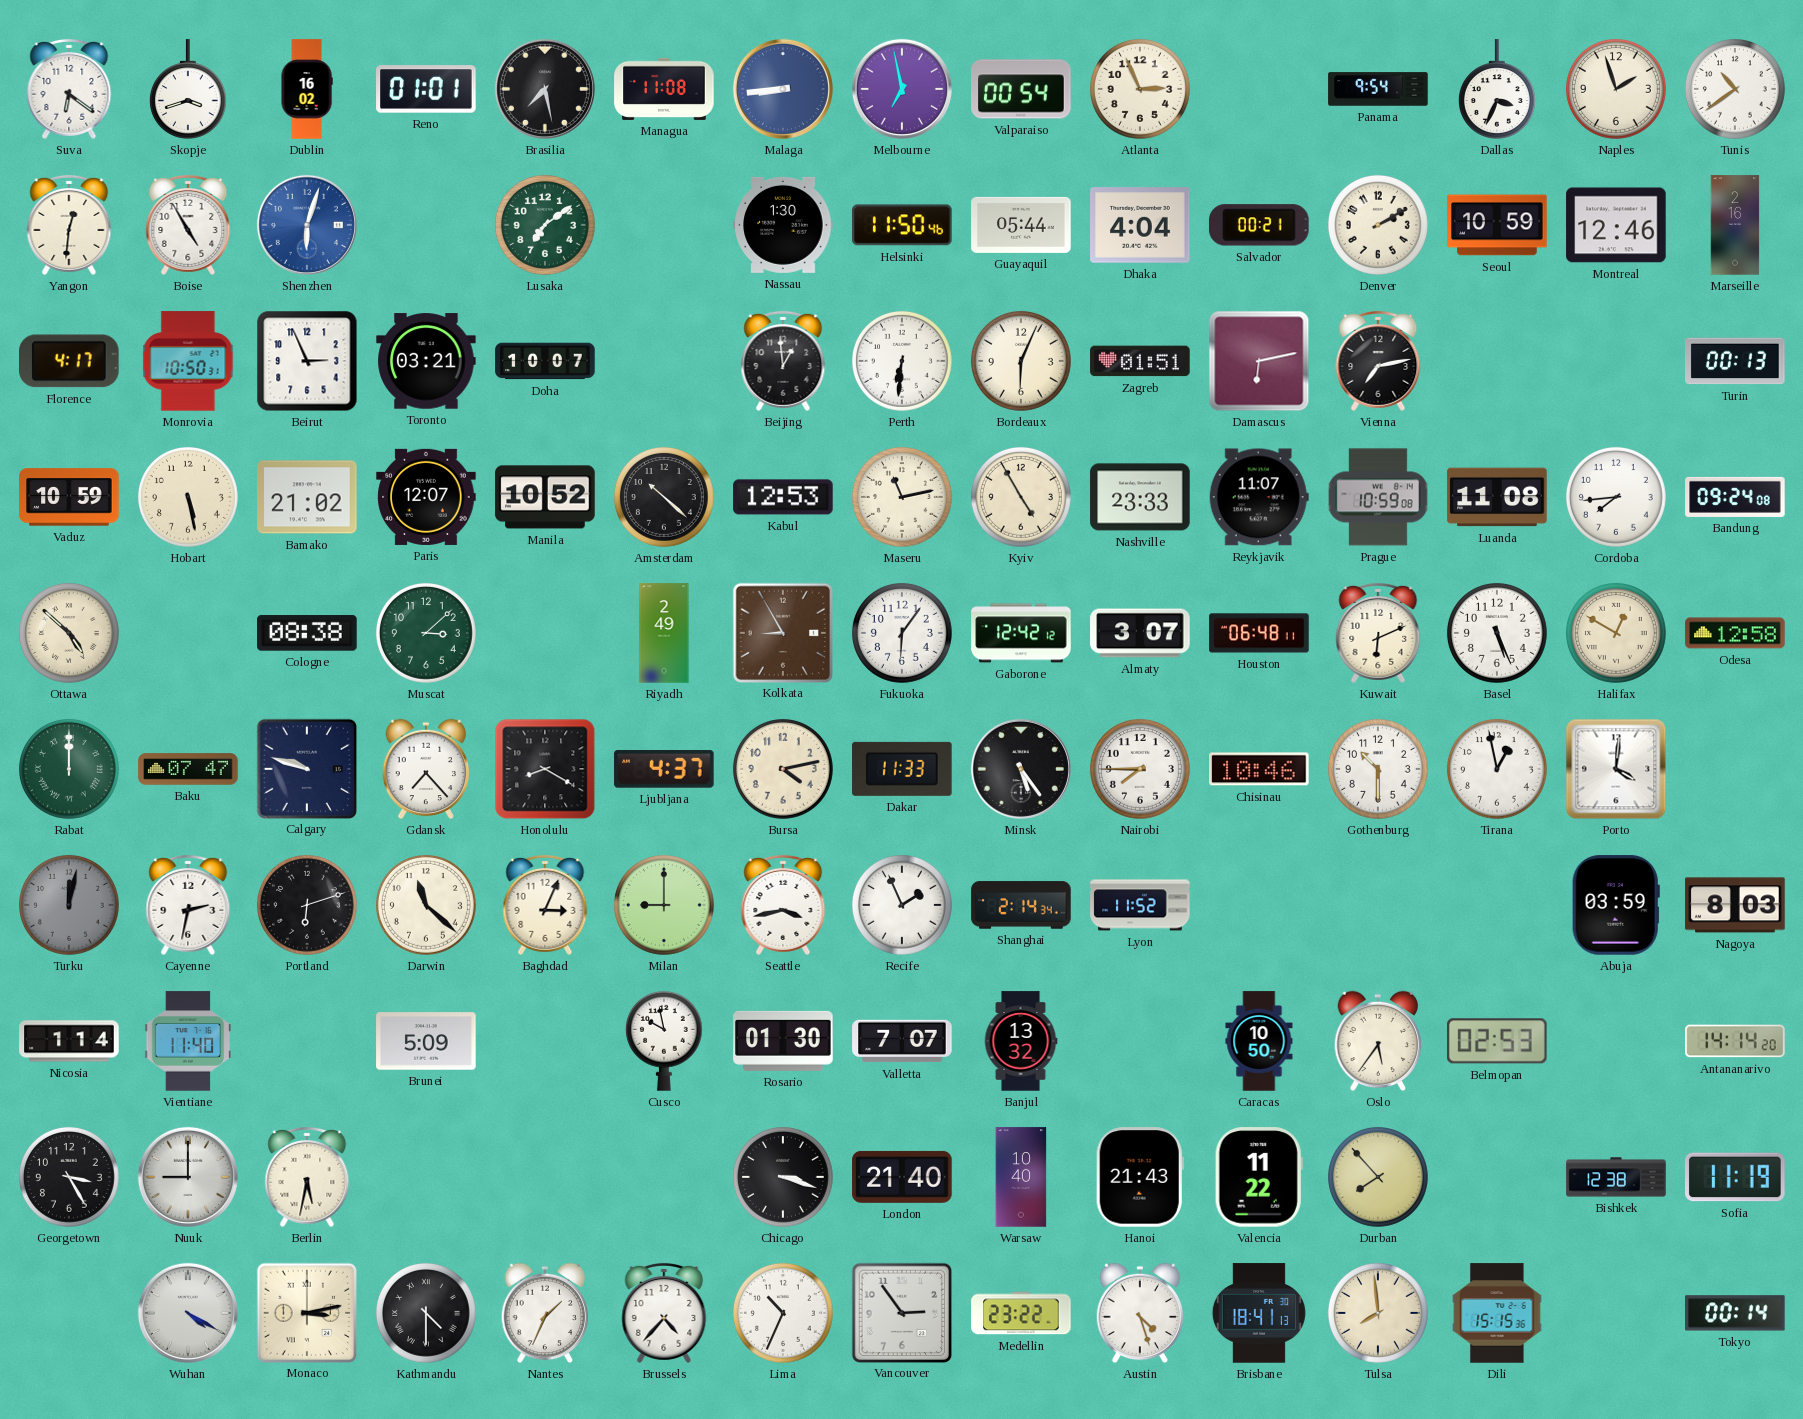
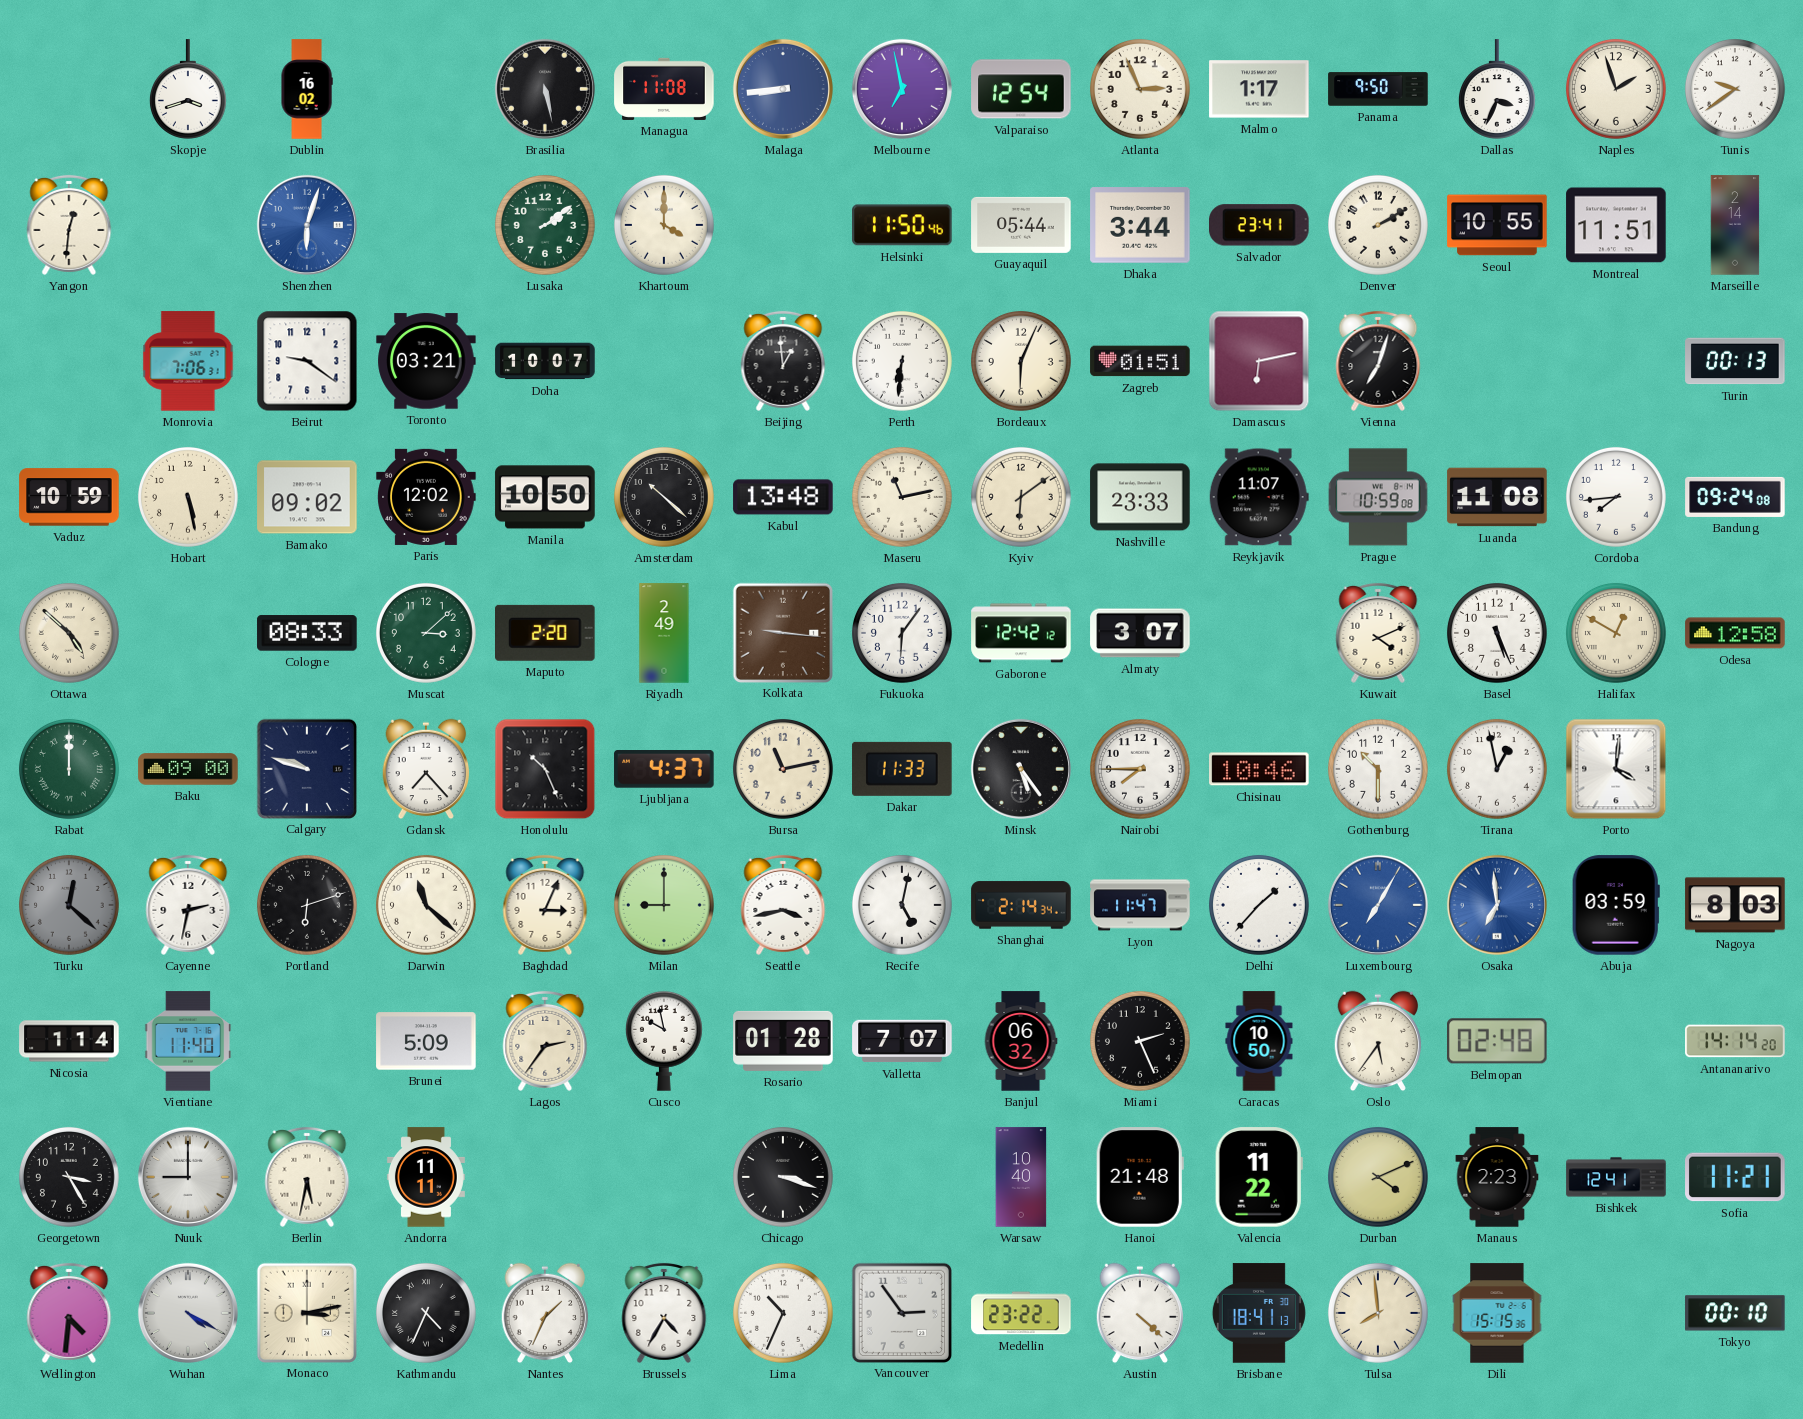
Suva: 6:21 -> none (69, 89)
Reno: 01:01 -> none (426, 89)
Brasilia: 7:28 -> 5:28 (545, 89)
Valparaiso: 00:54 -> 12:54 (1021, 89)
Malmo: none -> 1:17 (1259, 89)
Panama: 9:54 -> 9:50 (1378, 89)
Tunis: 10:39 -> 9:39 (1735, 89)
Boise: 4:55 -> none (188, 225)
Lusaka: 7:09 -> 2:09 (545, 225)
Khartoum: none -> 4:00 (664, 225)
Nassau: 1:30 -> none (783, 225)
Dhaka: 4:04 -> 3:44 (1140, 225)
Salvador: 00:21 -> 23:41 (1260, 225)
Seoul: 10:59 -> 10:55 (1497, 225)
Montreal: 12:46 -> 11:51 (1616, 225)
Marseille: 2:16 -> 2:14 (1735, 225)
Florence: 4:17 -> none (70, 361)
Monrovia: 10:50 -> 7:06 (188, 361)
Beirut: 2:56 -> 9:21 (307, 361)
Vienna: 7:13 -> 7:03 (1378, 361)
Bamako: 21:02 -> 09:02 (307, 497)
Paris: 12:07 -> 12:02 (426, 497)
Manila: 10:52 -> 10:50 (545, 497)
Kabul: 12:53 -> 13:48 (783, 497)
Kyiv: 4:55 -> 6:09 (1021, 497)
Cologne: 08:38 -> 08:33 (307, 633)
Maputo: none -> 2:20 (546, 633)
Kolkata: 8:55 -> 9:16 (782, 632)
Houston: 06:48 -> none (1259, 633)
Kuwait: 6:11 -> 4:11 (1378, 633)
Baku: 07:47 -> 09:00 (188, 769)
Honolulu: 8:20 -> 10:26 (545, 769)
Bursa: 4:13 -> 11:13 (783, 769)
Turku: 12:02 -> 12:22 (69, 905)
Recife: 1:56 -> 5:02 (902, 905)
Lyon: 11:52 -> 11:47 (1140, 905)
Delhi: none -> 1:37 (1259, 905)
Luxembourg: none -> 7:05 (1378, 905)
Osaka: none -> 6:59 (1497, 905)
Lagos: none -> 2:36 (545, 1041)
Rosario: 01:30 -> 01:28 (783, 1041)
Banjul: 13:32 -> 06:32 (1021, 1041)
Miami: none -> 2:26 (1140, 1041)
Belmopan: 02:53 -> 02:48 (1498, 1041)
Andorra: none -> 11:11 (426, 1177)
London: 21:40 -> none (902, 1177)
Hanoi: 21:43 -> 21:48 (1140, 1177)
Durban: 7:53 -> 4:11 (1378, 1177)
Manaus: none -> 2:23 (1497, 1177)
Bishkek: 12:38 -> 12:41 (1616, 1177)
Sofia: 11:19 -> 11:21 (1735, 1177)
Wellington: none -> 4:31 (69, 1313)
Kathmandu: 4:30 -> 4:34 (426, 1313)
Brussels: 4:37 -> 4:35 (664, 1313)
Austin: 4:27 -> 4:22 (1140, 1313)
Tokyo: 00:14 -> 00:10 (1735, 1313)
